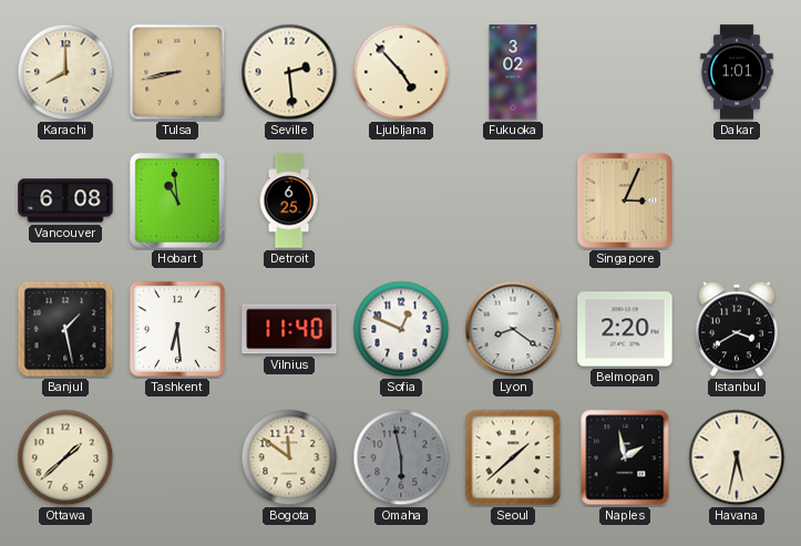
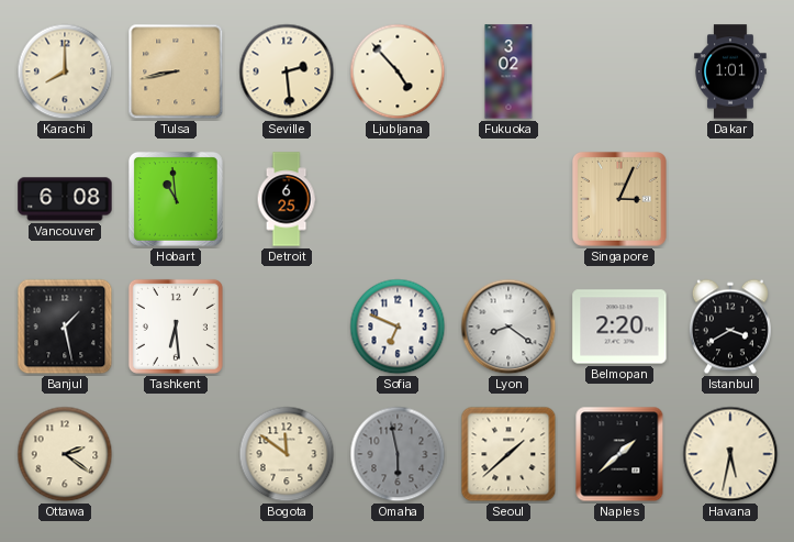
Vilnius: 11:40 -> none (289, 329)
Sofia: 12:49 -> 6:49 (398, 327)
Ottawa: 1:38 -> 2:21 (65, 454)
Naples: 1:58 -> 1:38 (619, 454)
